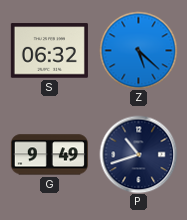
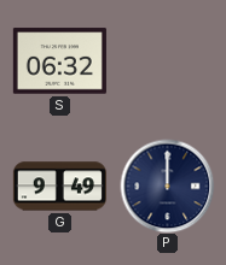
Z: 5:22 -> none (138, 50)
P: 10:42 -> 12:00 (167, 185)
